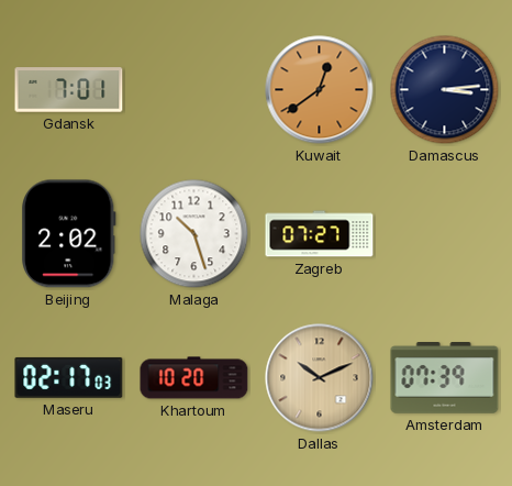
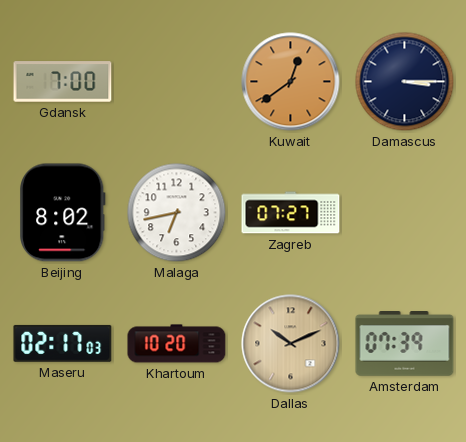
Gdansk: 7:01 -> 7:00 (63, 82)
Damascus: 3:14 -> 3:15 (405, 82)
Beijing: 2:02 -> 8:02 (63, 213)
Malaga: 10:27 -> 6:43 (177, 213)
